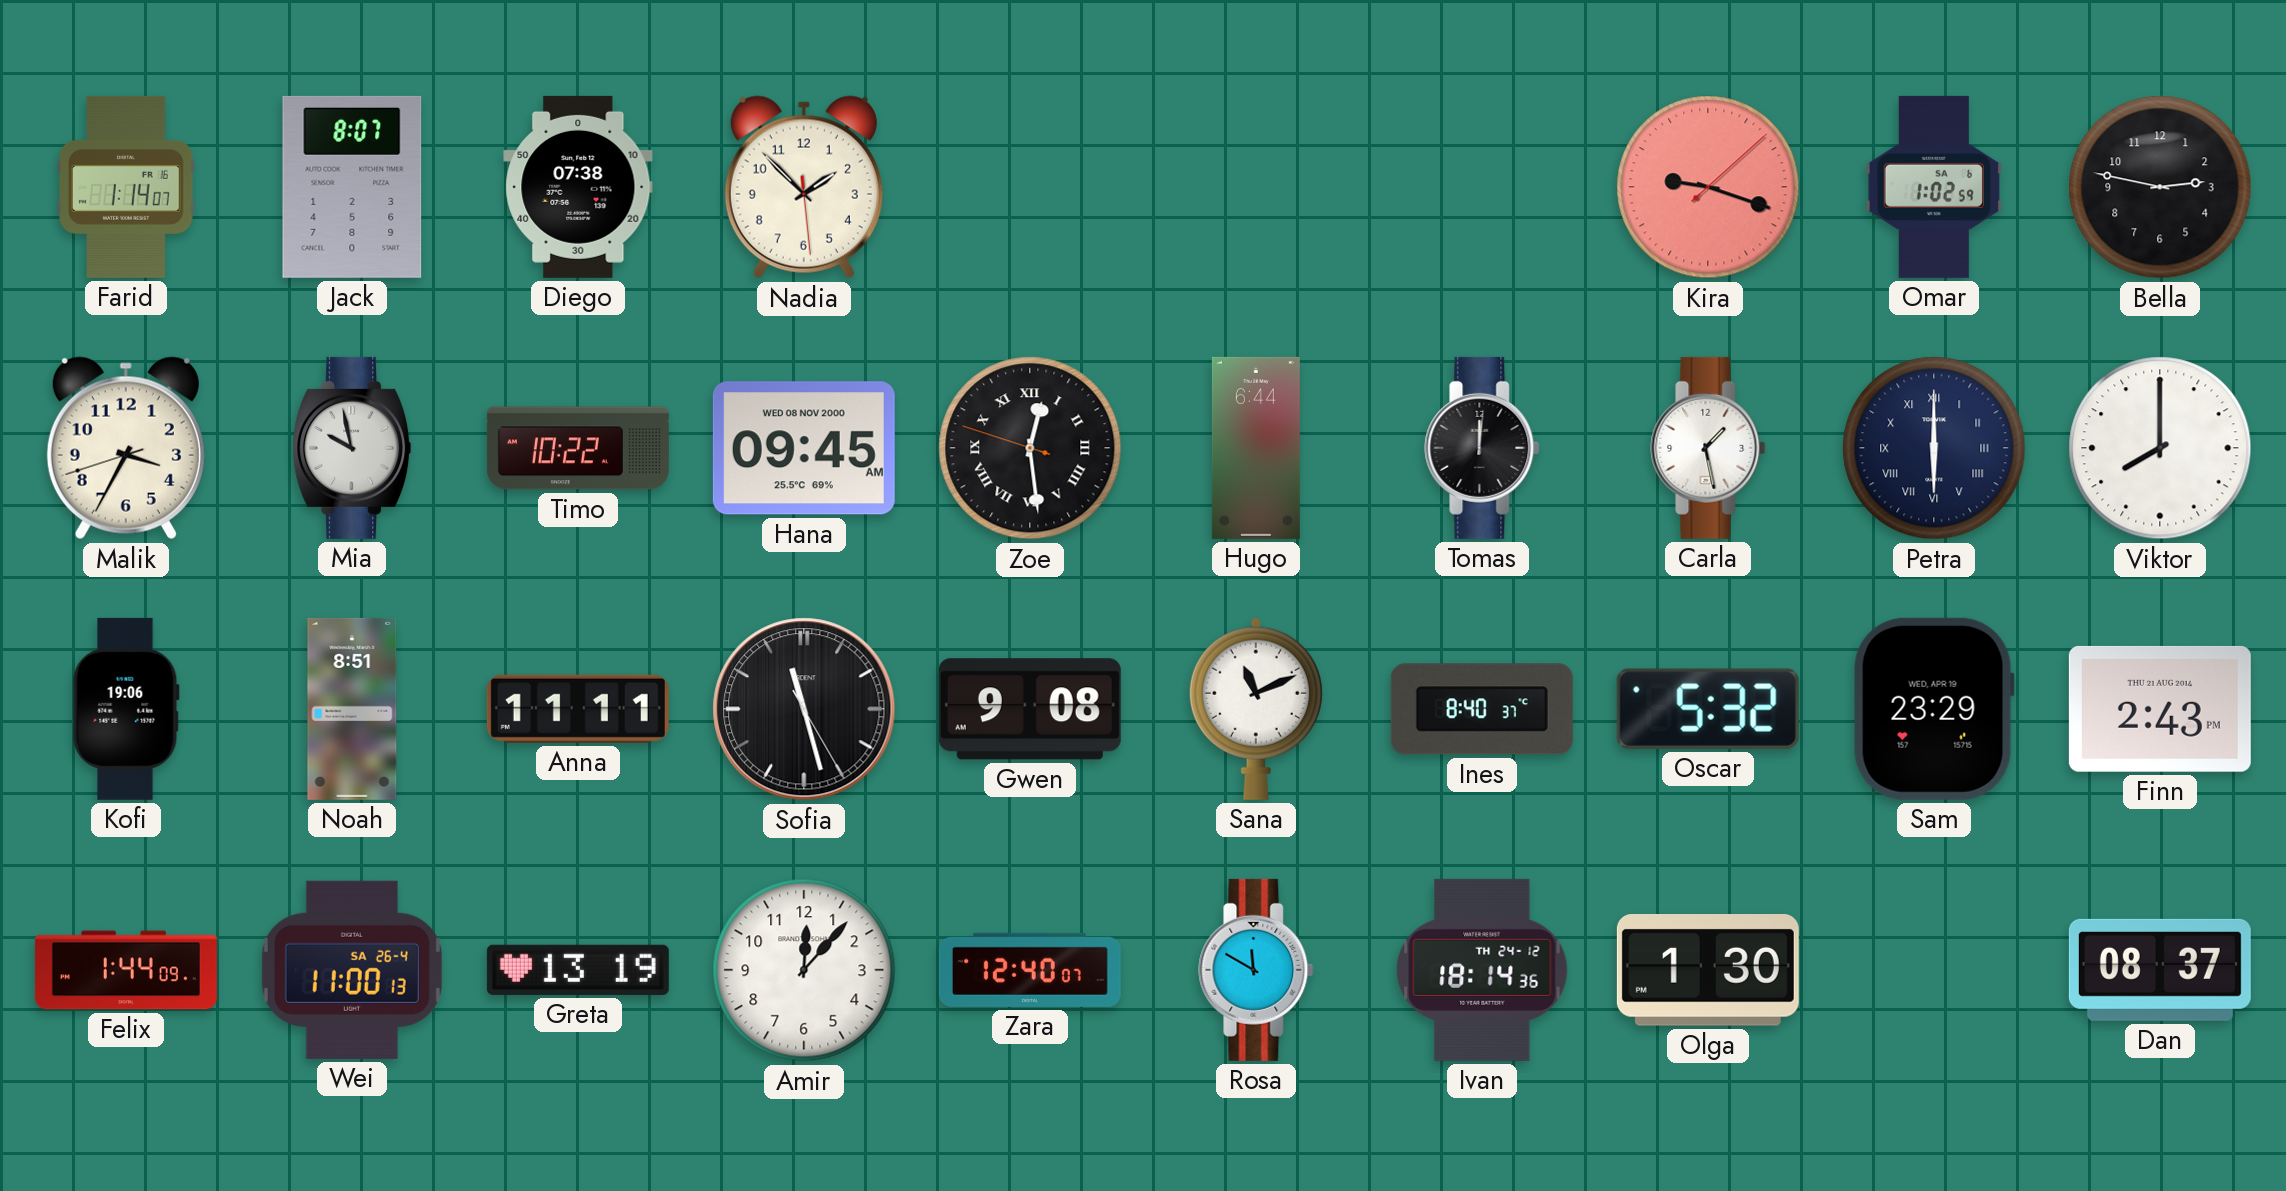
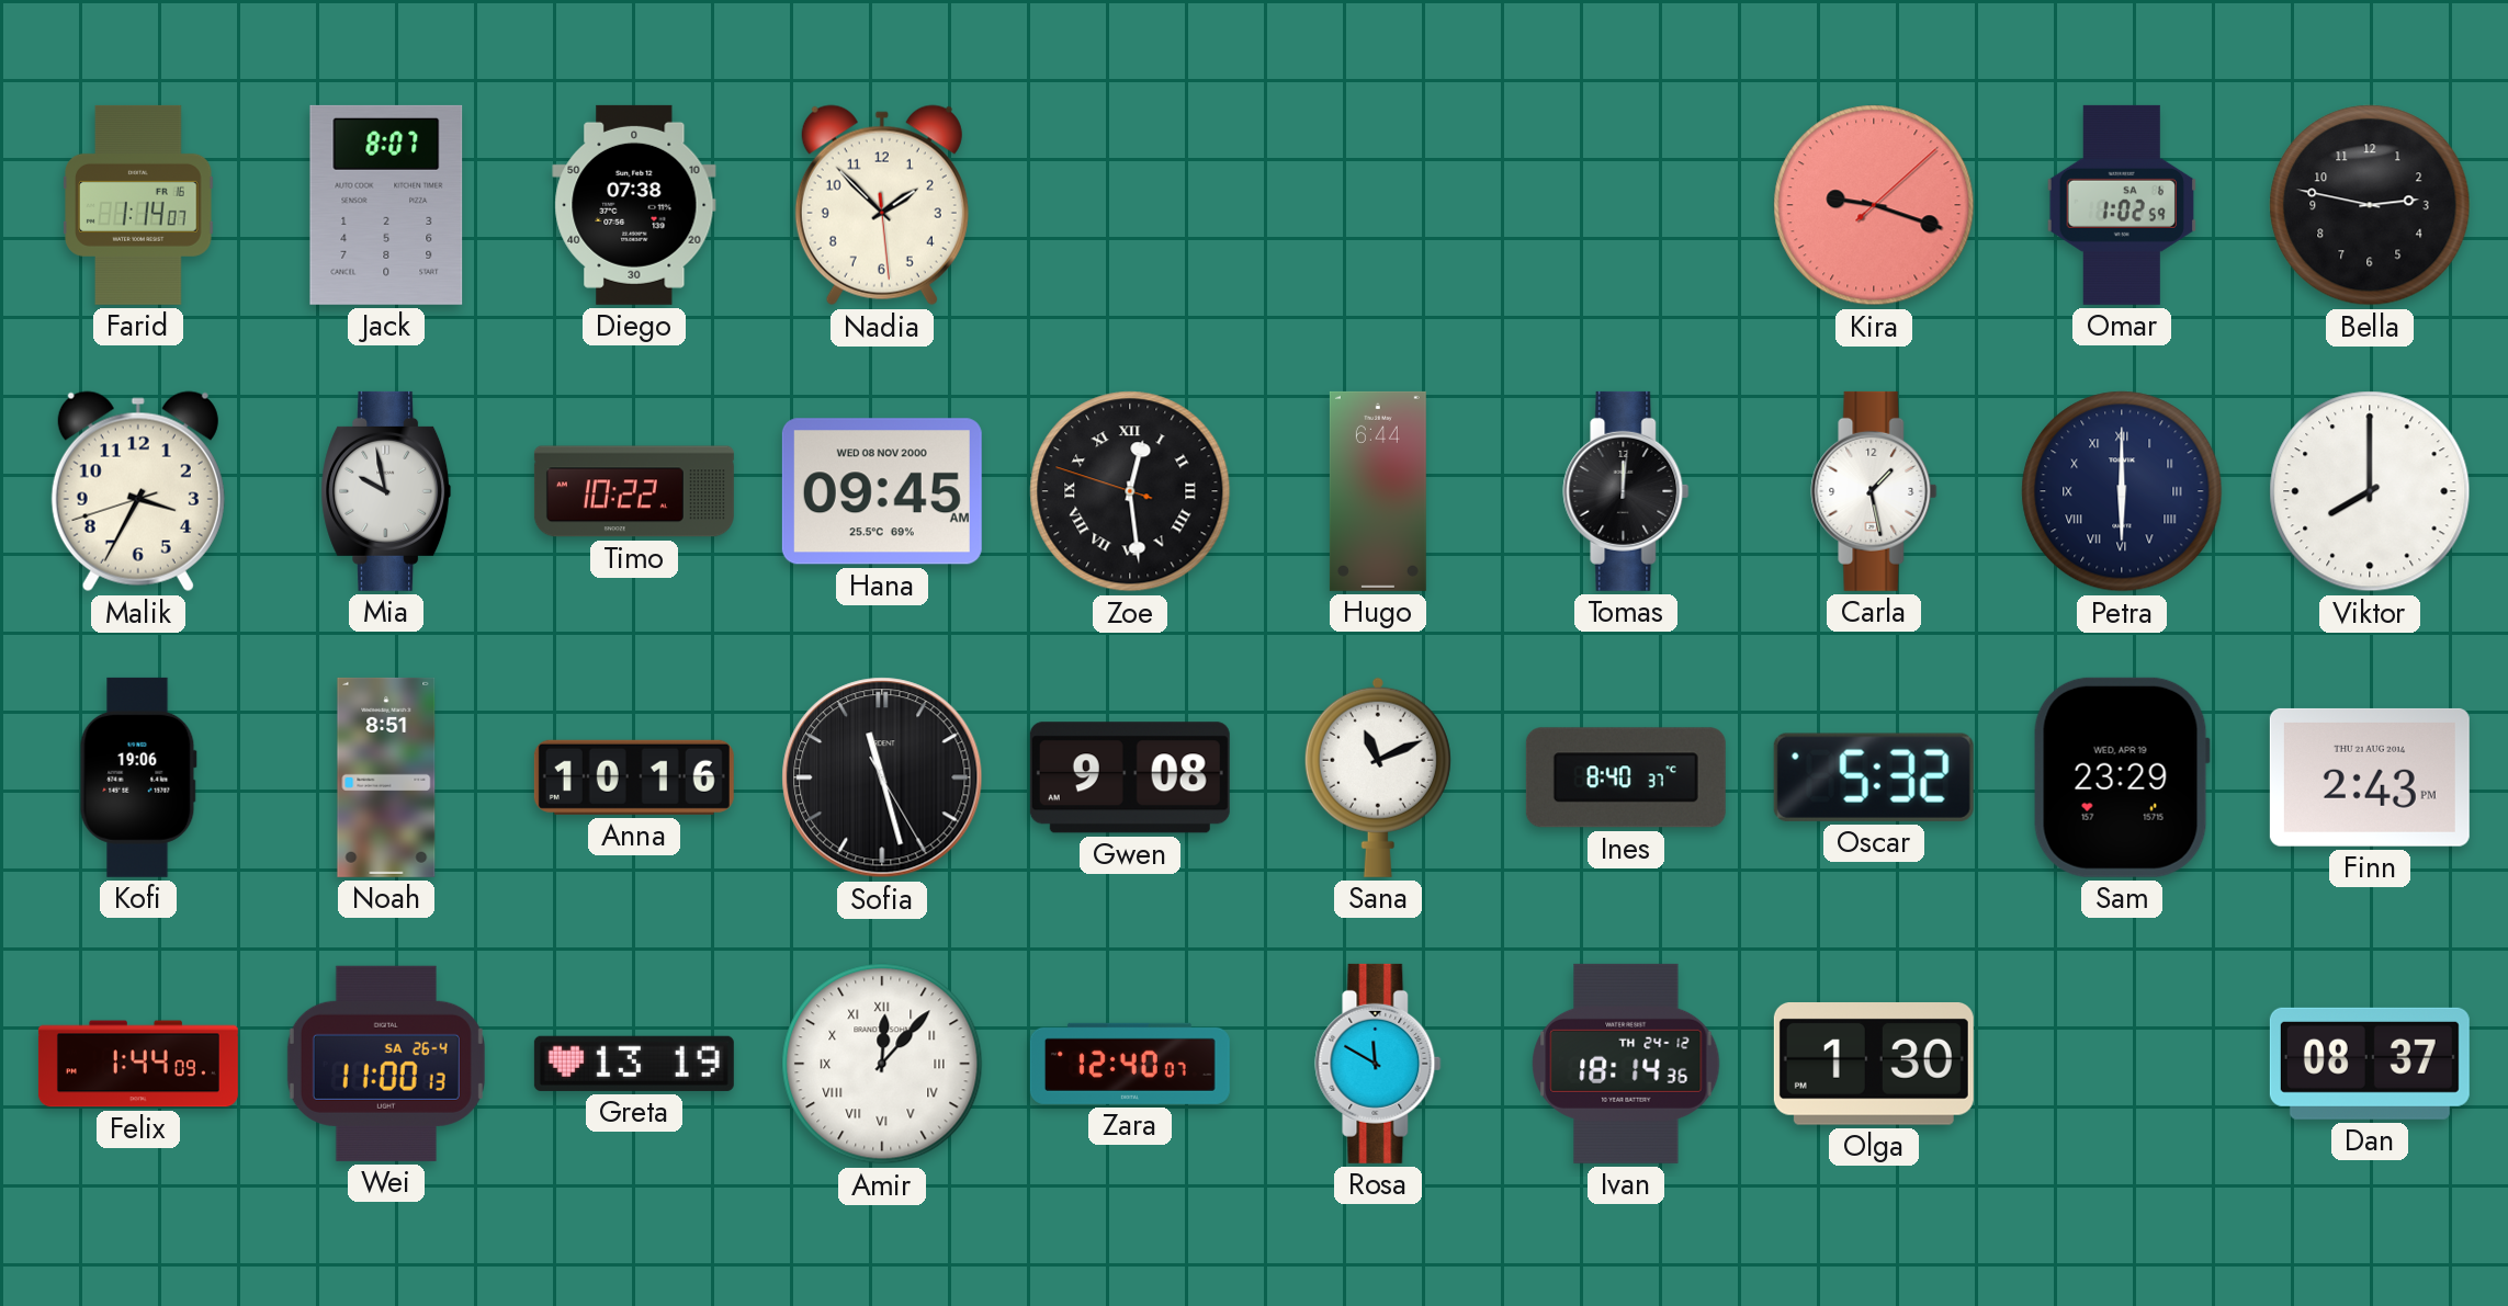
Anna: 11:11 -> 10:16 (634, 777)
Amir numerals: Arabic -> Roman (882, 1064)
